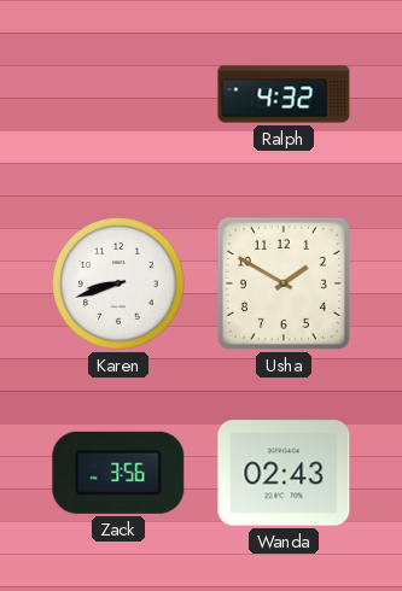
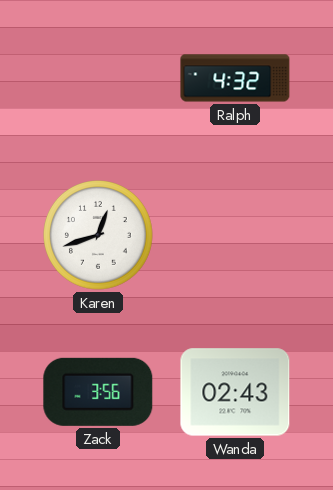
Karen: 8:42 -> 12:42 (99, 236)
Usha: 1:50 -> none (284, 283)
